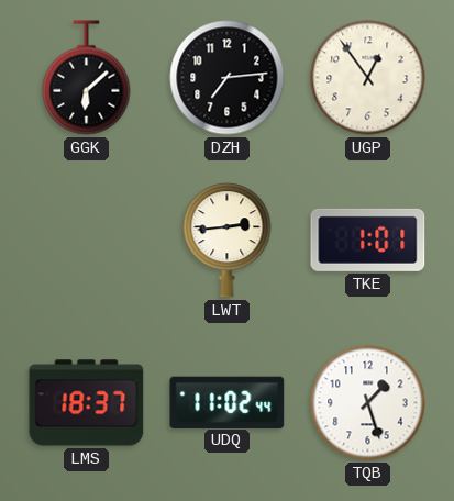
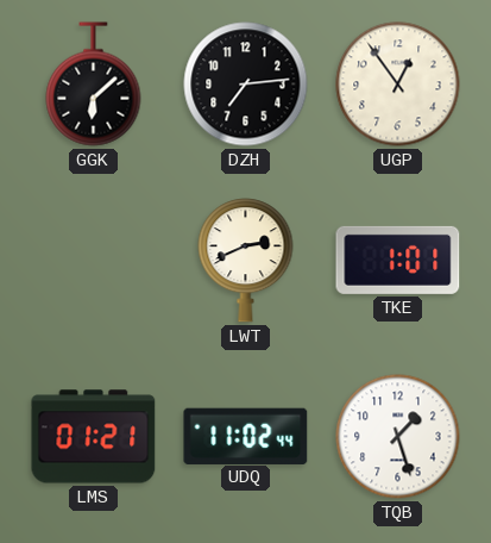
LWT: 2:44 -> 2:41 (246, 261)
LMS: 18:37 -> 01:21 (94, 437)
